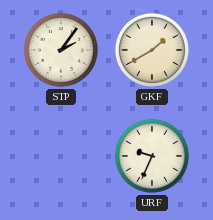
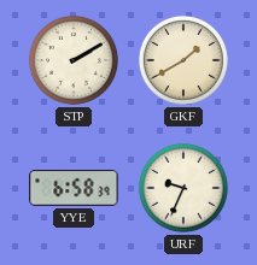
STP: 2:06 -> 2:10 (74, 60)
YYE: none -> 6:58 (74, 188)
